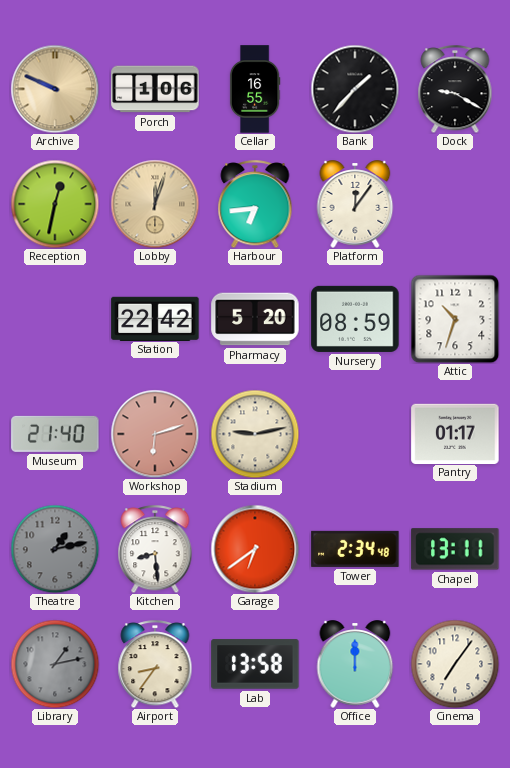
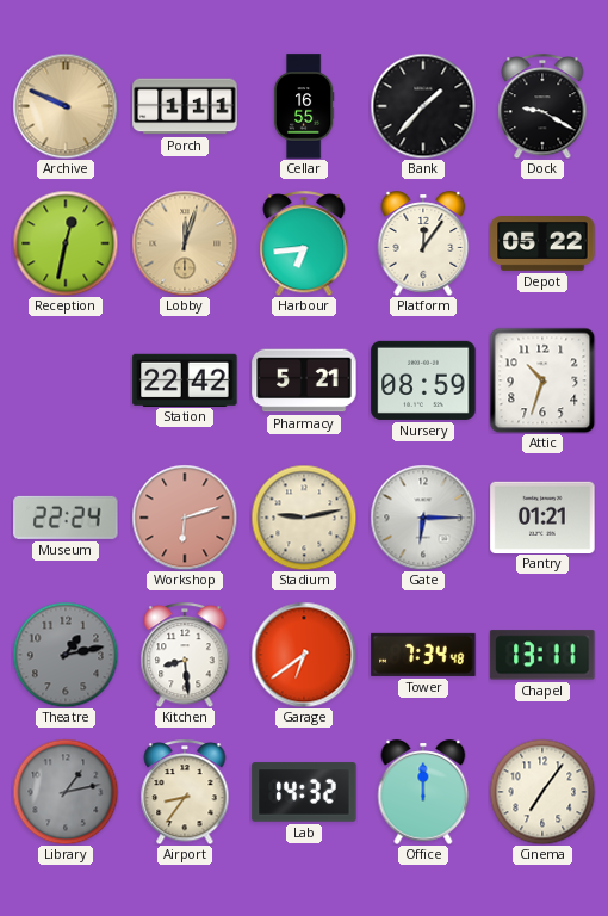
Porch: 1:06 -> 1:11 (185, 106)
Depot: none -> 05:22 (542, 245)
Pharmacy: 5:20 -> 5:21 (304, 380)
Museum: 21:40 -> 22:24 (66, 518)
Gate: none -> 6:15 (423, 518)
Pantry: 01:17 -> 01:21 (542, 516)
Tower: 2:34 -> 7:34 (423, 655)
Lab: 13:58 -> 14:32 (304, 792)
